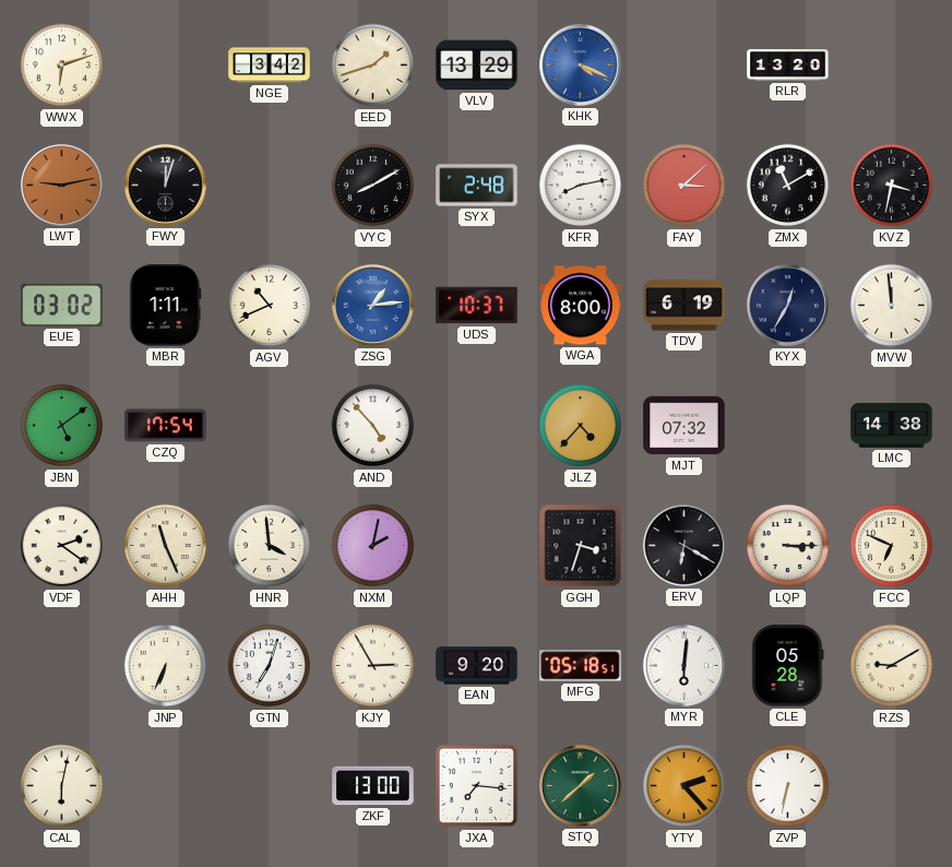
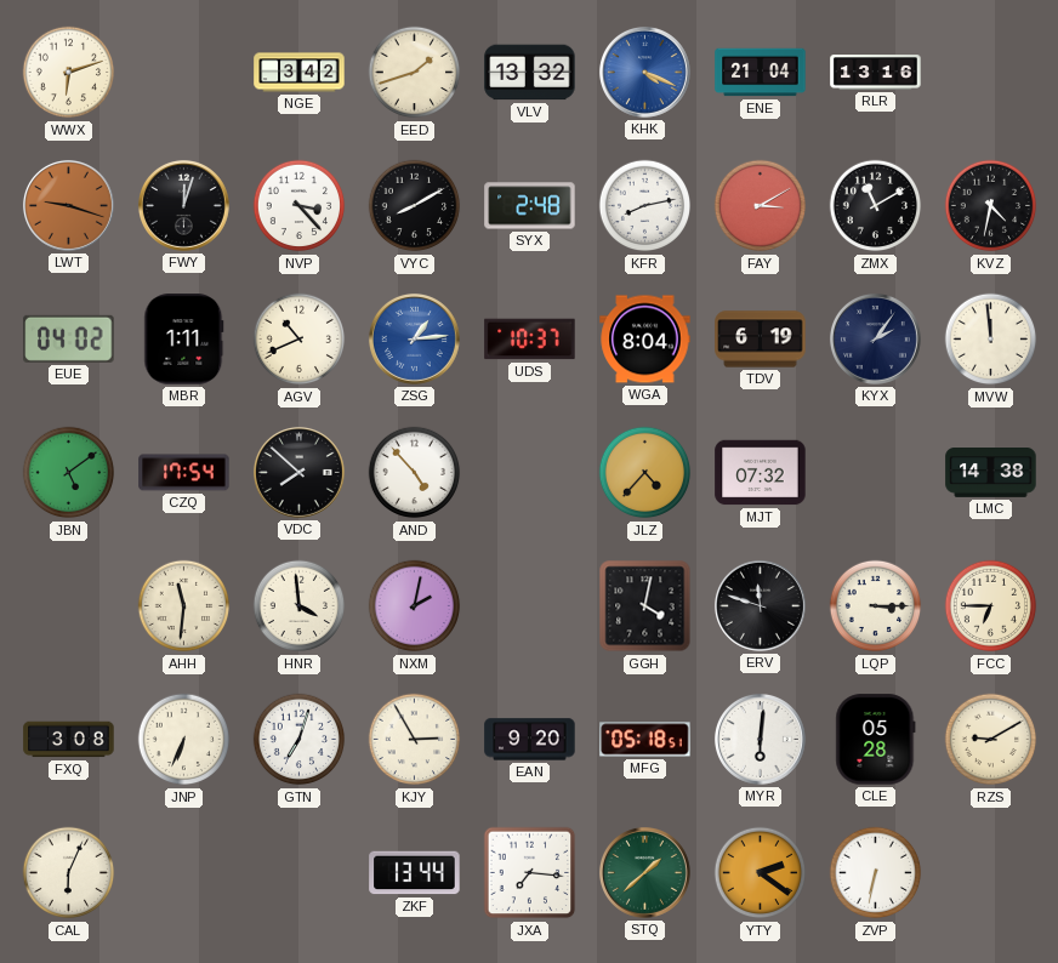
VLV: 13:29 -> 13:32 (530, 73)
ENE: none -> 21:04 (761, 73)
RLR: 13:20 -> 13:16 (876, 73)
LWT: 9:13 -> 9:18 (68, 205)
NVP: none -> 3:23 (300, 206)
FAY: 3:08 -> 3:10 (761, 206)
KVZ: 3:32 -> 4:32 (991, 206)
EUE: 03:02 -> 04:02 (69, 338)
WGA: 8:00 -> 8:04 (645, 340)
KYX: 12:35 -> 2:06 (875, 338)
VDC: none -> 7:52 (298, 472)
VDF: 2:21 -> none (62, 546)
AHH: 11:26 -> 11:31 (184, 606)
GGH: 3:33 -> 4:02 (645, 606)
ERV: 6:20 -> 11:48 (760, 605)
FCC: 6:49 -> 6:45 (991, 606)
FXQ: none -> 3:08 (69, 740)
CAL: 6:02 -> 6:04 (69, 873)
ZKF: 13:00 -> 13:44 (415, 873)
YTY: 2:23 -> 2:21 (761, 873)
